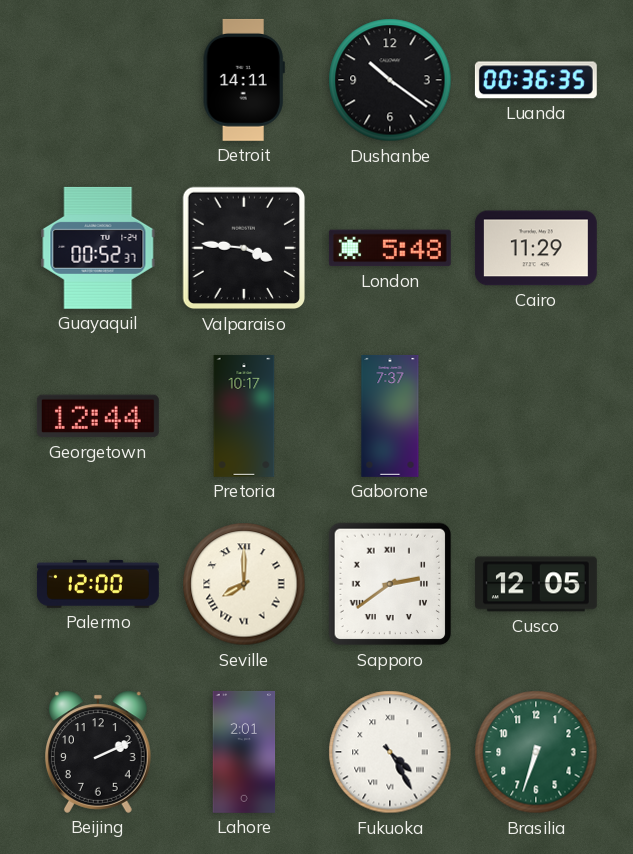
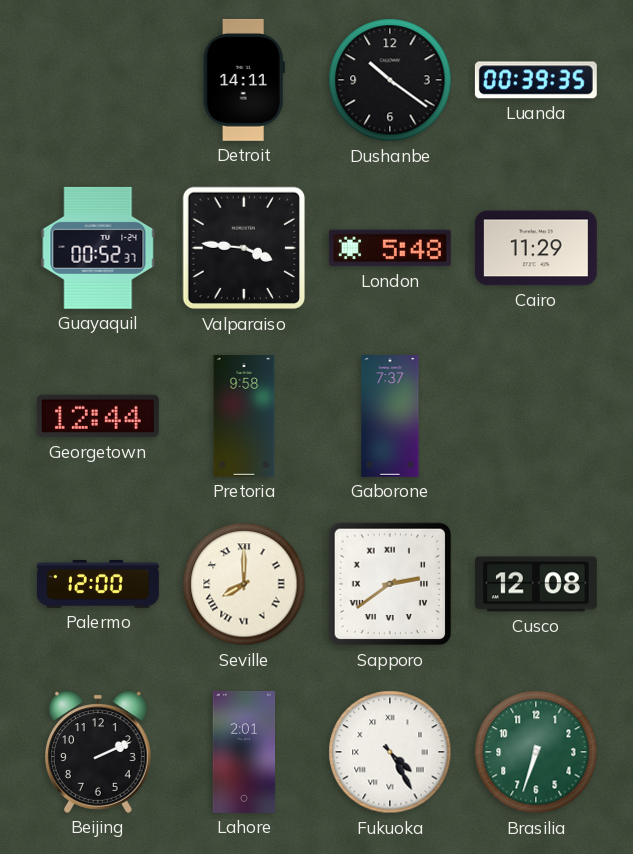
Luanda: 00:36 -> 00:39 (536, 80)
Pretoria: 10:17 -> 9:58 (244, 416)
Cusco: 12:05 -> 12:08 (536, 584)
